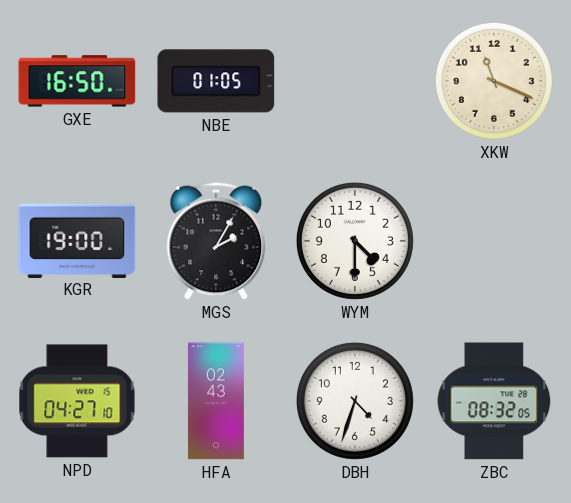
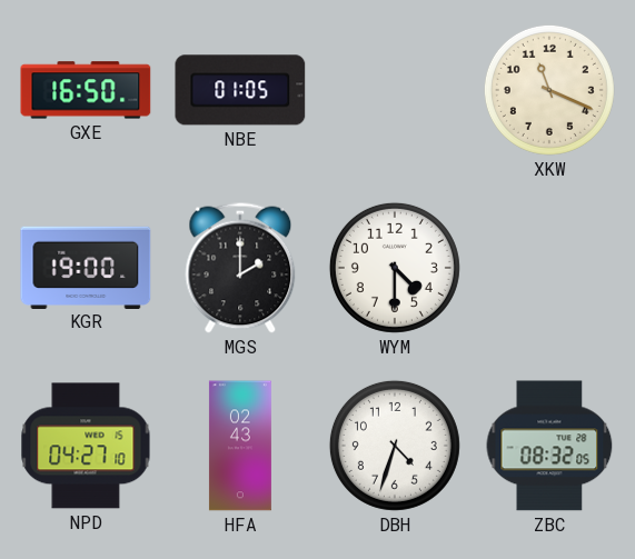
MGS: 2:05 -> 2:00 (240, 268)
